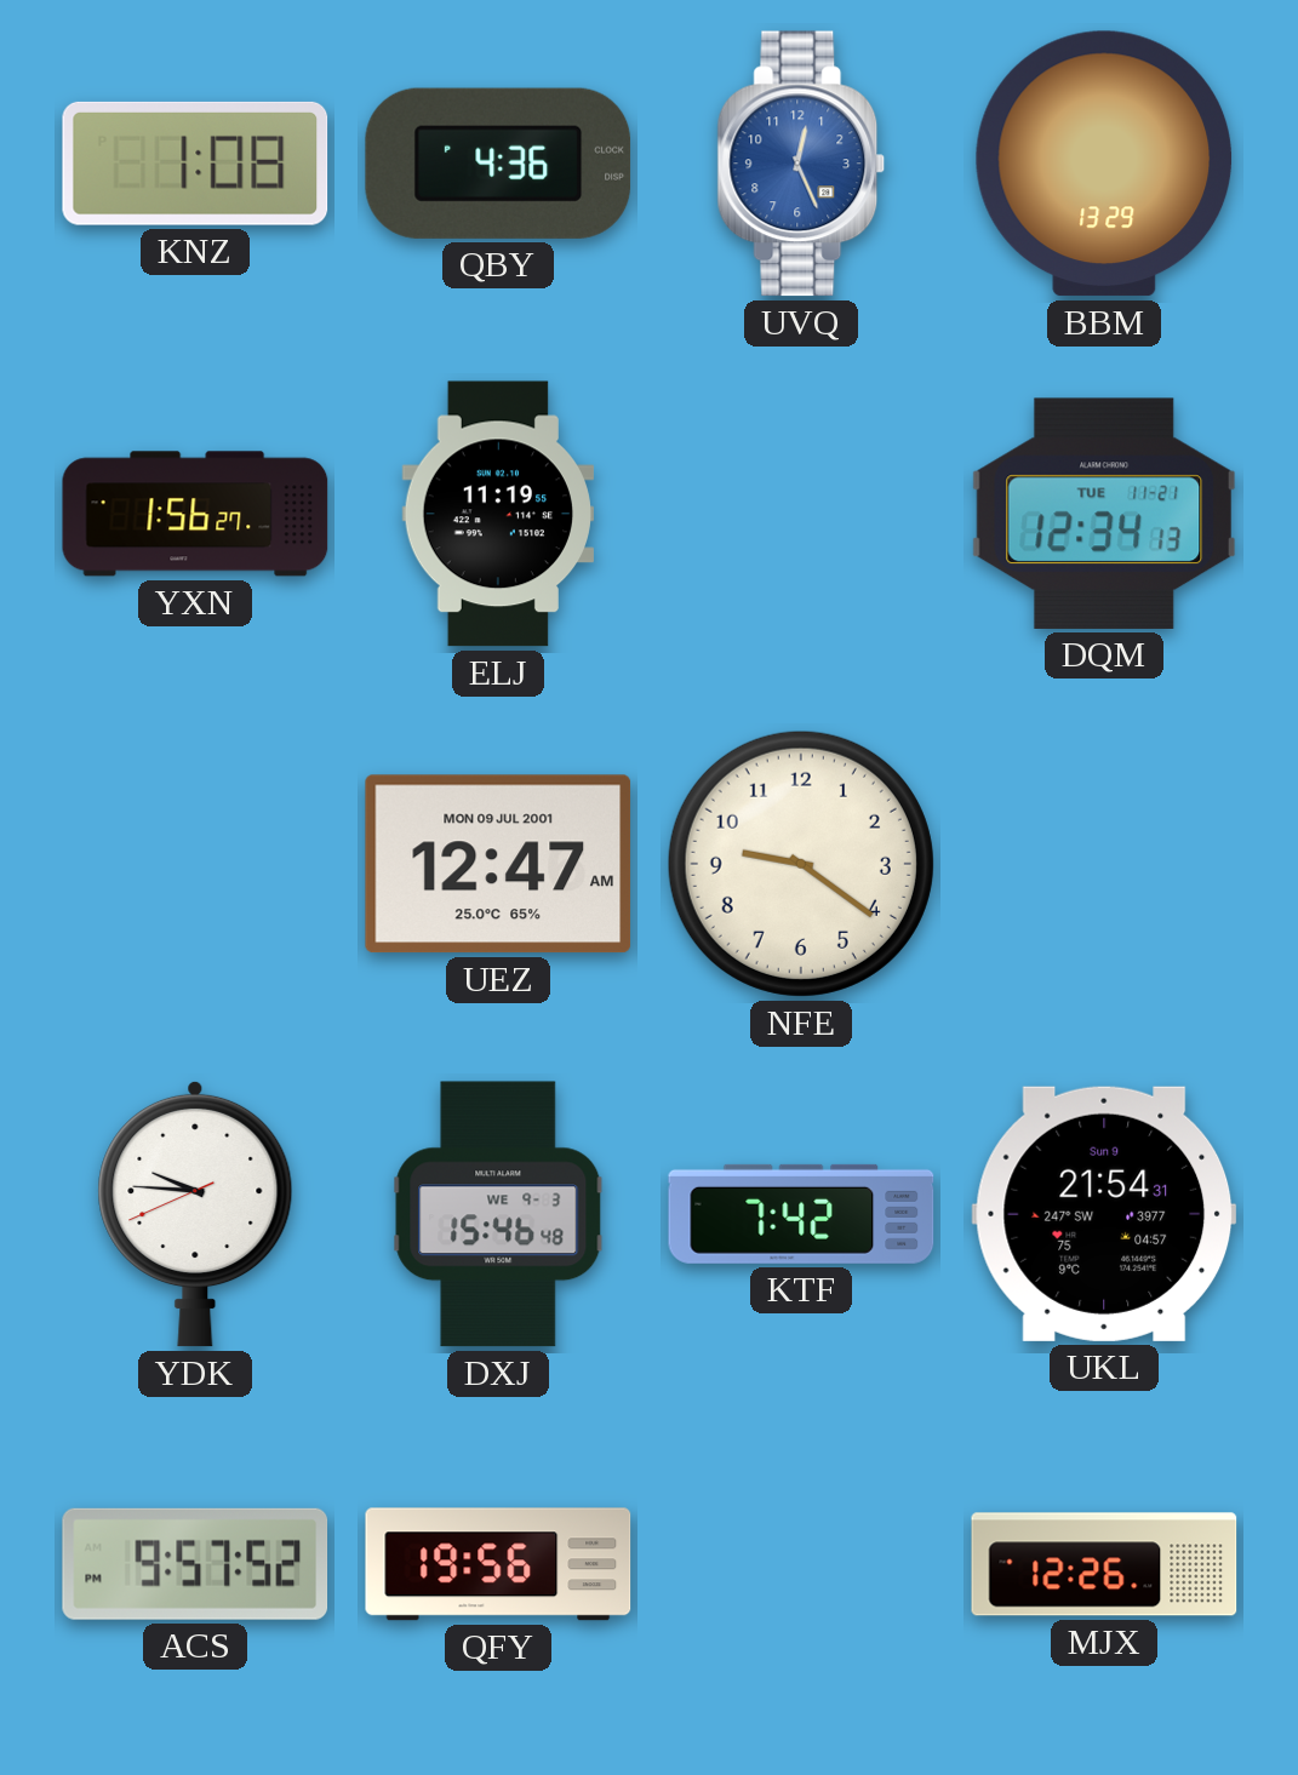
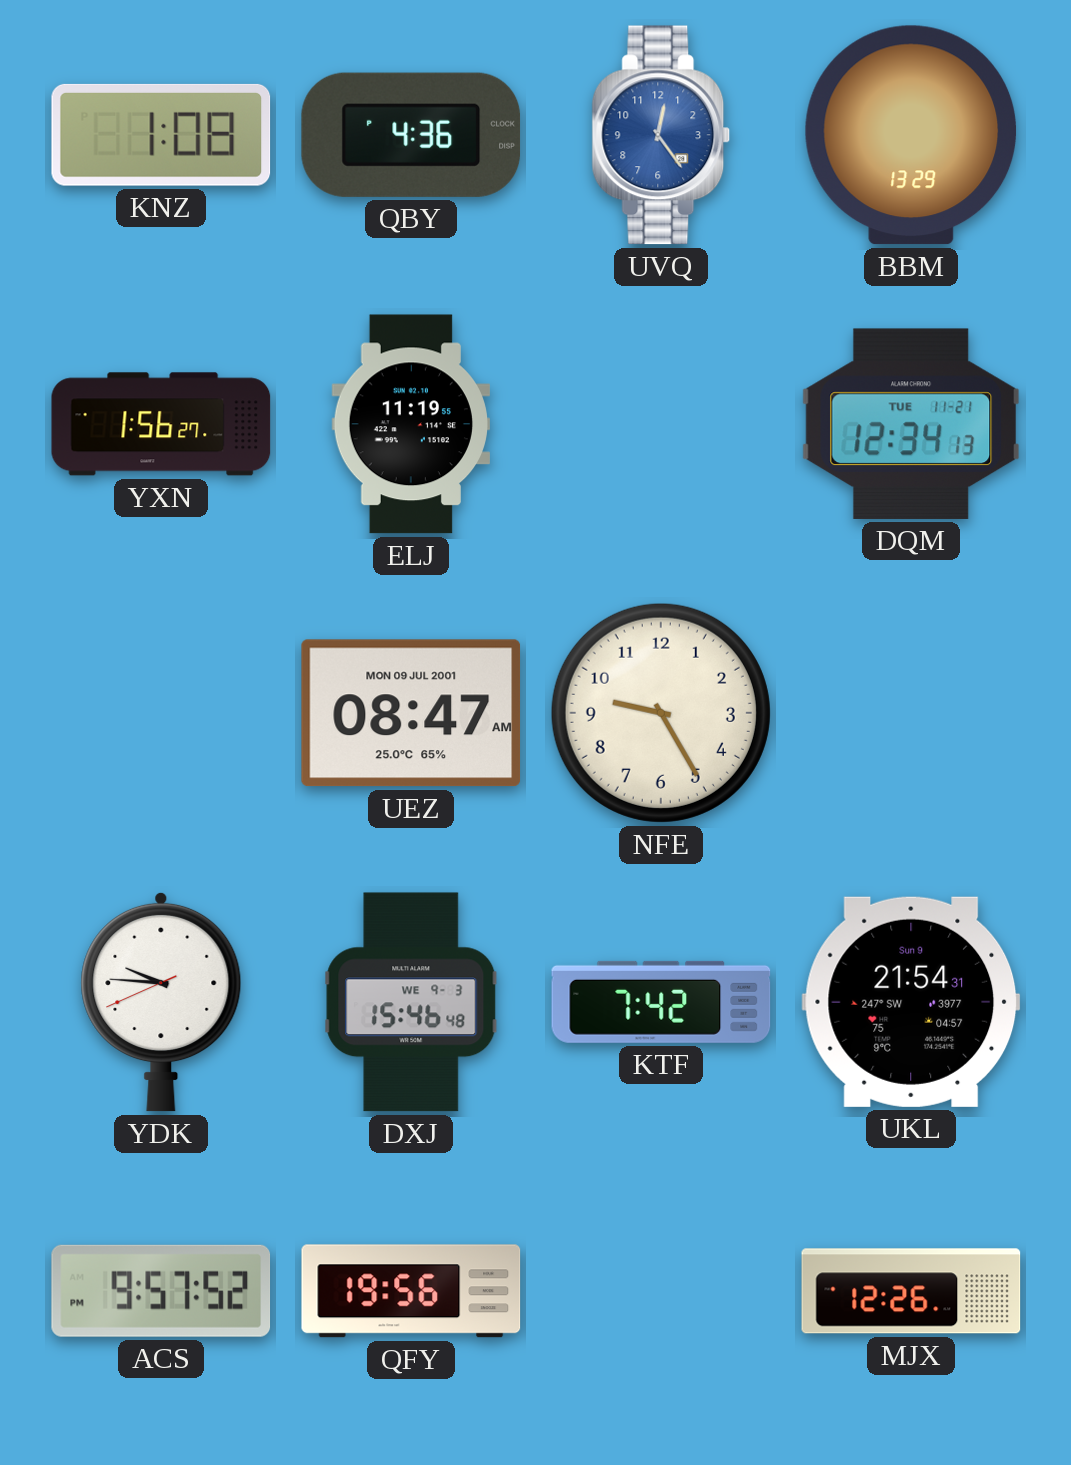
UVQ: 12:26 -> 12:24 (661, 135)
UEZ: 12:47 -> 08:47 (411, 713)
NFE: 9:21 -> 9:25 (661, 713)
